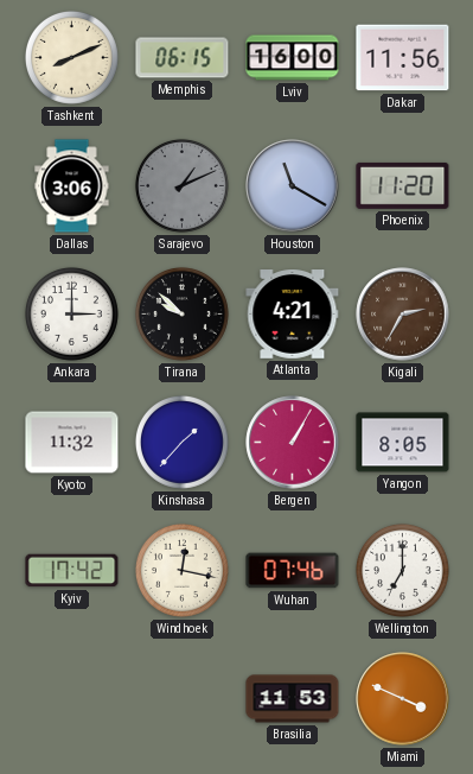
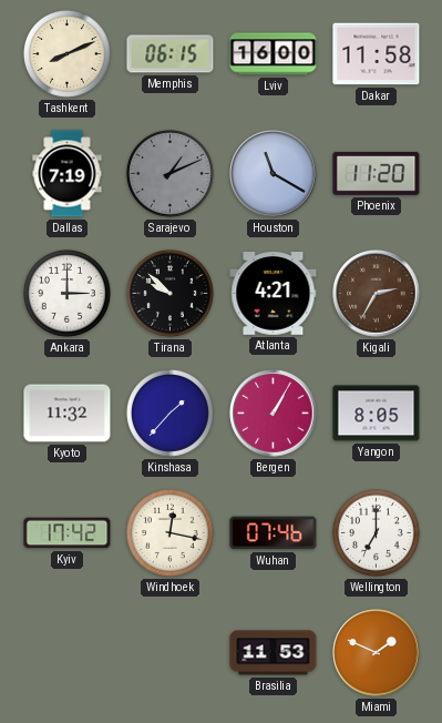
Dakar: 11:56 -> 11:58 (377, 54)
Dallas: 3:06 -> 7:19 (68, 174)
Miami: 3:49 -> 1:49 (377, 653)
